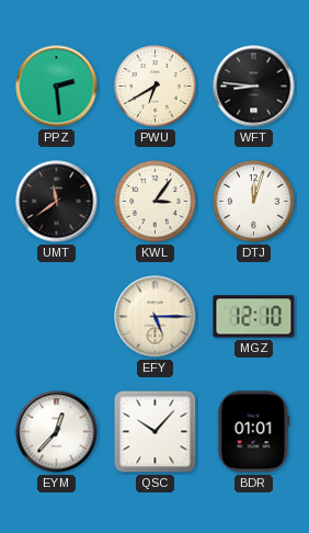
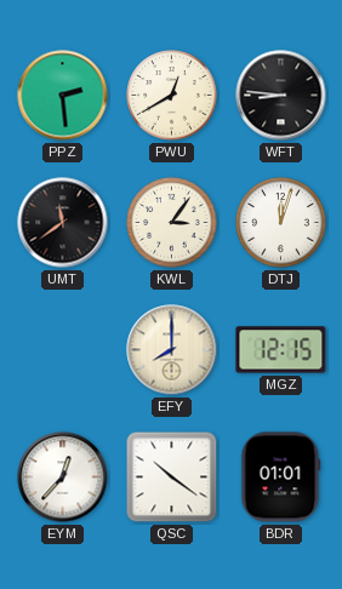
PWU: 6:40 -> 12:40 (172, 96)
EFY: 5:15 -> 8:00 (172, 350)
MGZ: 12:10 -> 12:15 (281, 350)
QSC: 10:07 -> 10:21 (172, 478)
